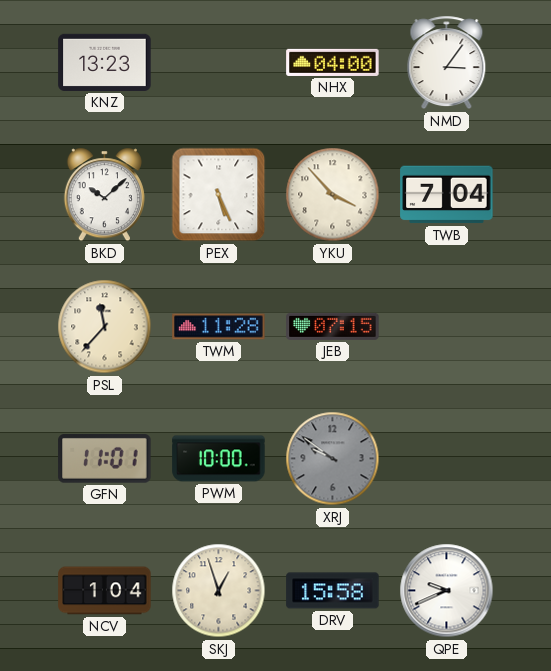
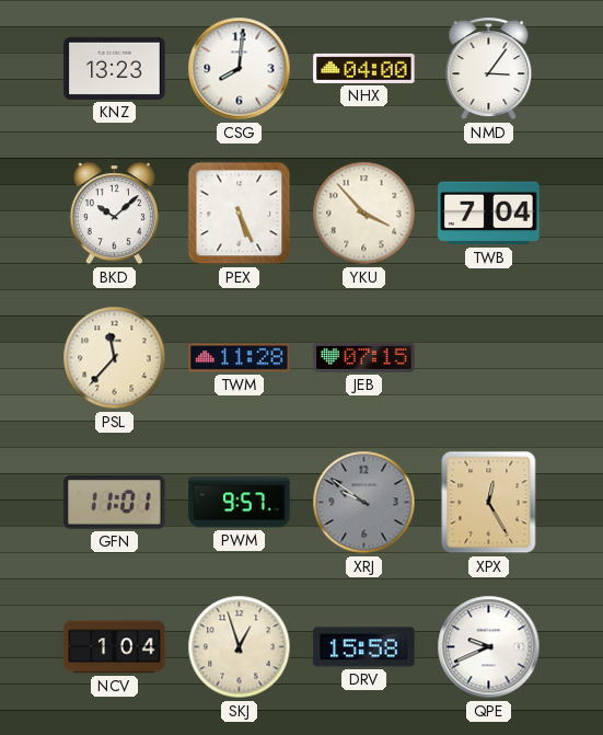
CSG: none -> 8:01 (240, 69)
PWM: 10:00 -> 9:57 (240, 503)
XPX: none -> 12:25 (489, 503)
